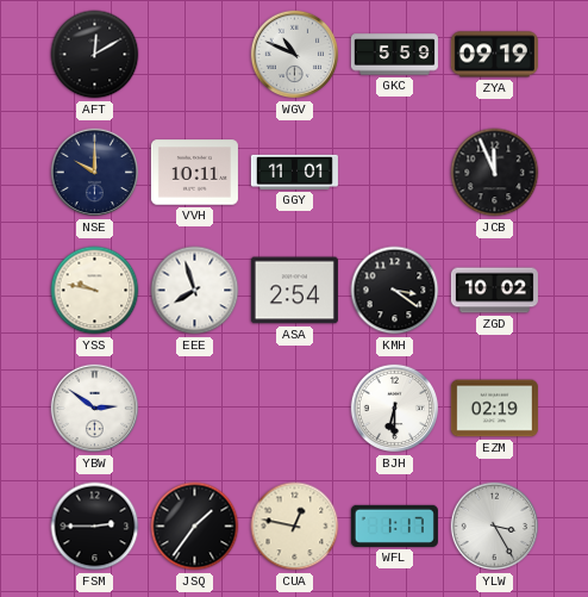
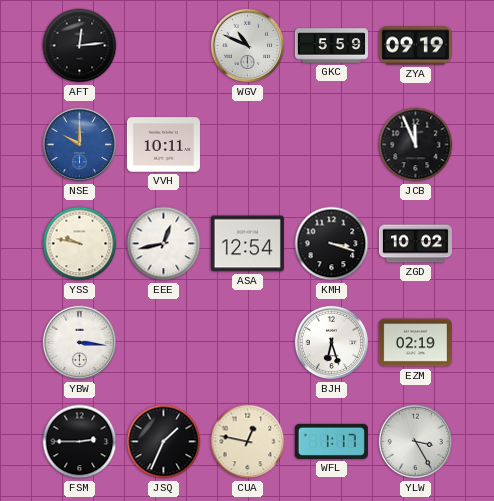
AFT: 12:10 -> 12:14 (80, 46)
NSE dial: navy -> blue (80, 145)
GGY: 11:01 -> none (294, 172)
EEE: 7:57 -> 12:43 (164, 244)
ASA: 2:54 -> 12:54 (247, 244)
KMH: 3:21 -> 3:18 (332, 244)
YBW: 2:51 -> 3:16 (80, 343)
BJH: 6:30 -> 6:27 (332, 343)
JSQ: 1:36 -> 1:34 (164, 442)
